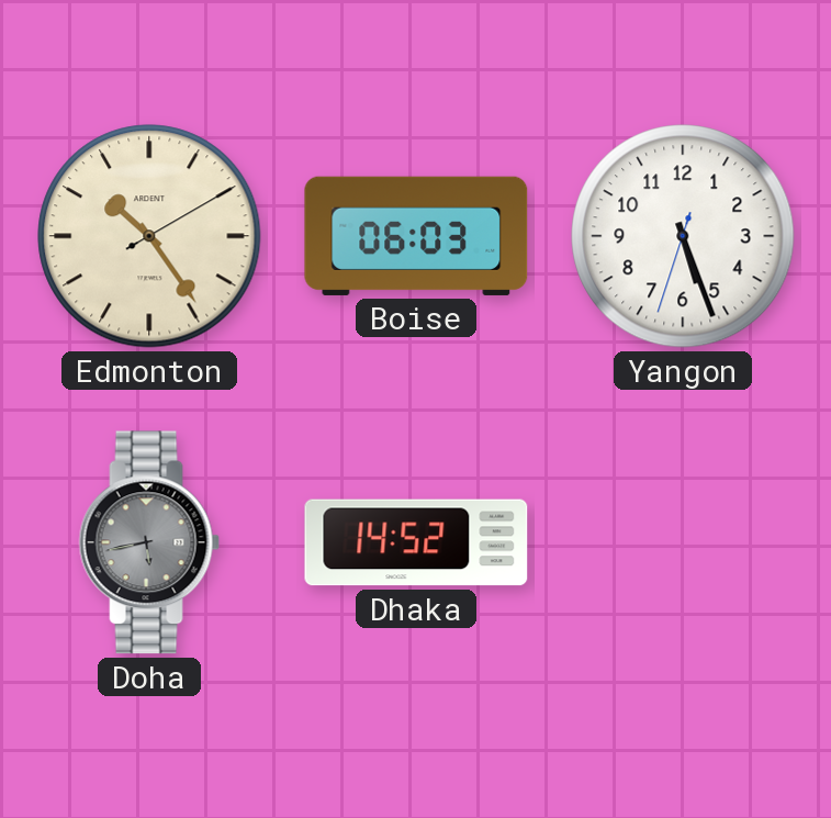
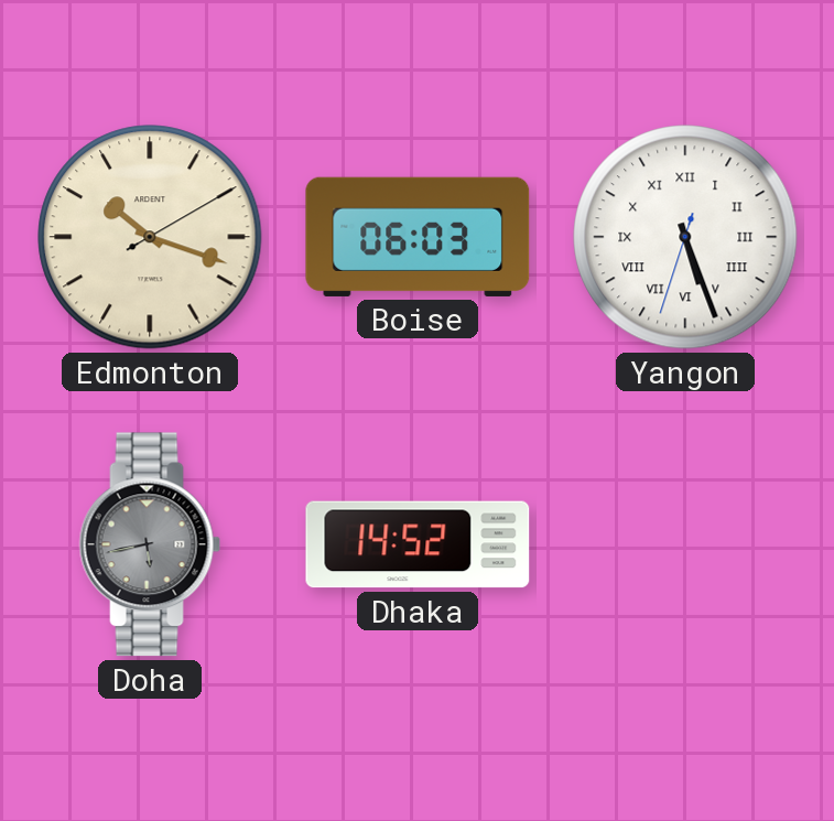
Edmonton: 10:24 -> 10:18 (150, 237)
Yangon numerals: Arabic -> Roman (685, 237)
